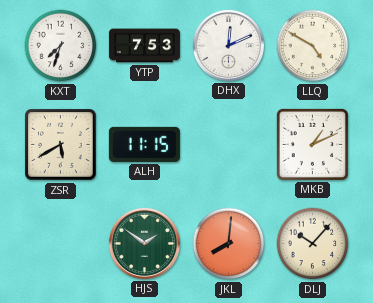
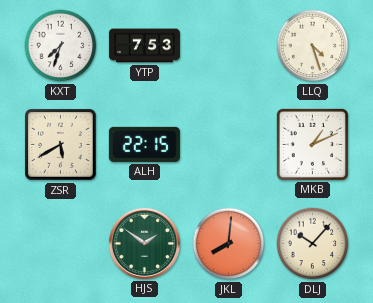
DHX: 12:11 -> none (228, 45)
LLQ: 4:50 -> 4:27 (313, 46)
ALH: 11:15 -> 22:15 (144, 144)
